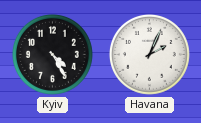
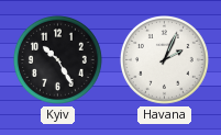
Kyiv: 4:25 -> 10:25 (57, 59)
